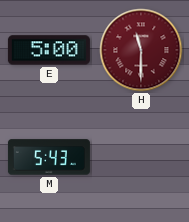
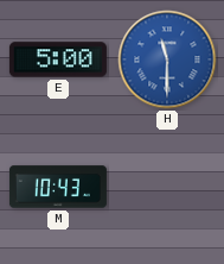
H dial: burgundy -> blue (167, 59)
M: 5:43 -> 10:43 (58, 187)
